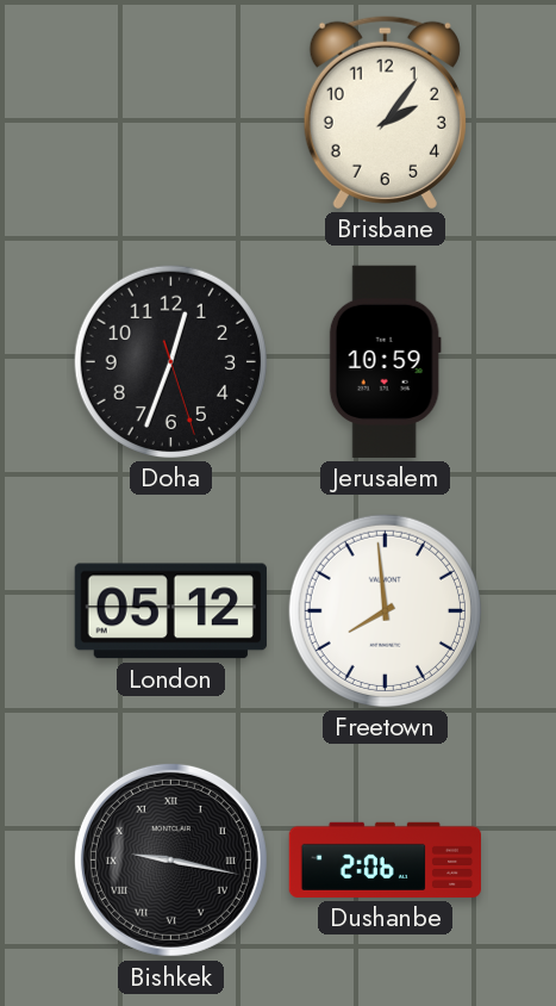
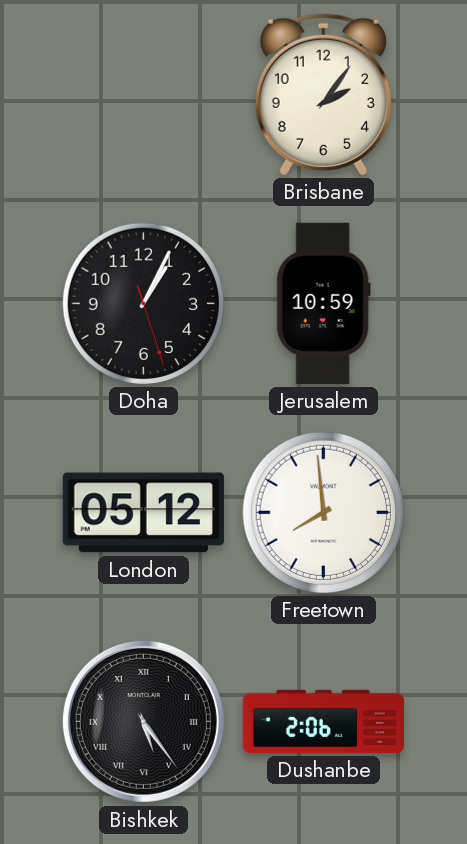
Doha: 12:33 -> 1:04 (143, 303)
Bishkek: 9:17 -> 5:24 (143, 721)
